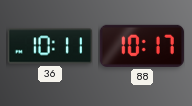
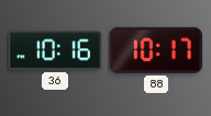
36: 10:11 -> 10:16 (55, 50)
